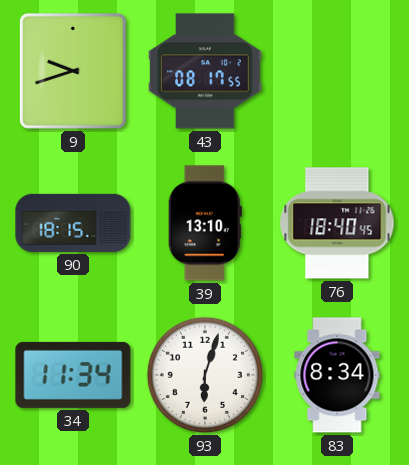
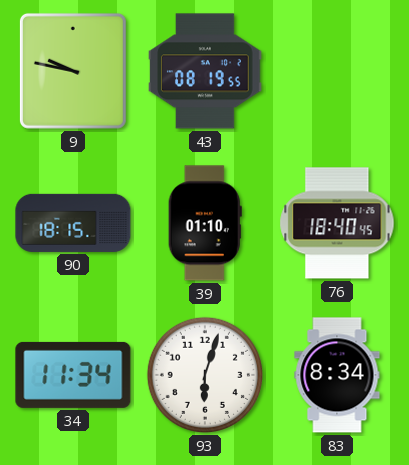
9: 9:42 -> 9:47 (73, 71)
43: 08:17 -> 08:19 (205, 71)
39: 13:10 -> 01:10 (205, 223)
